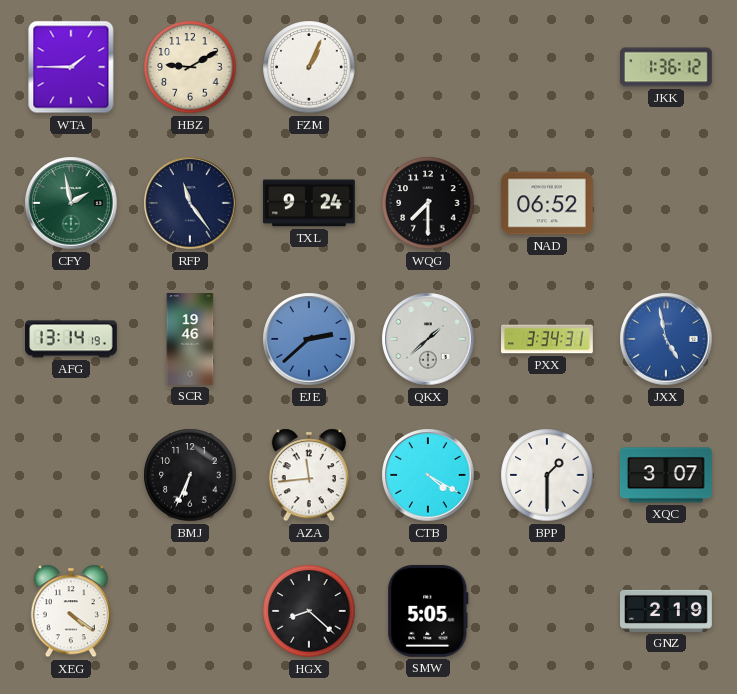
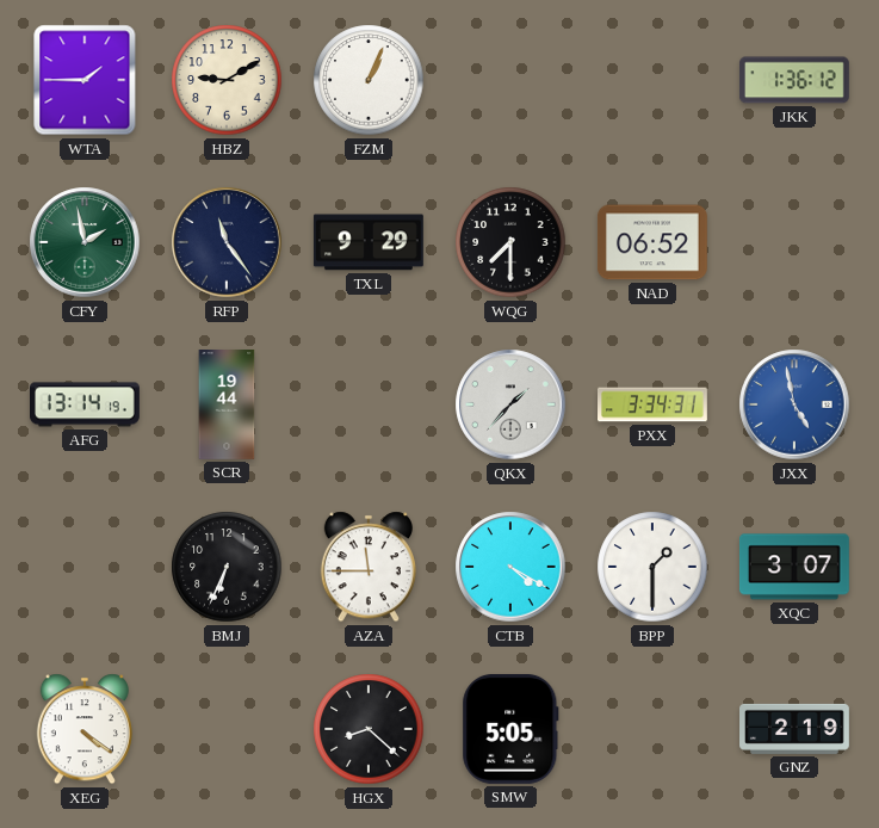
TXL: 9:24 -> 9:29 (369, 242)
SCR: 19:46 -> 19:44 (227, 406)
EJE: 2:38 -> none (309, 339)
QKX: 1:38 -> 1:37 (510, 404)
AZA: 11:44 -> 11:45 (369, 567)
